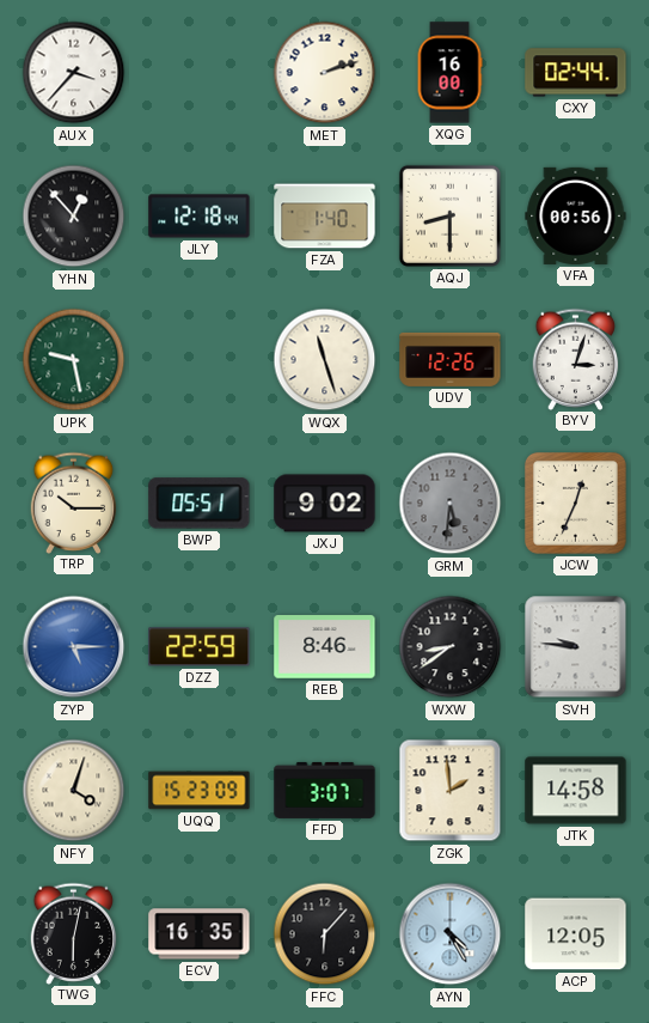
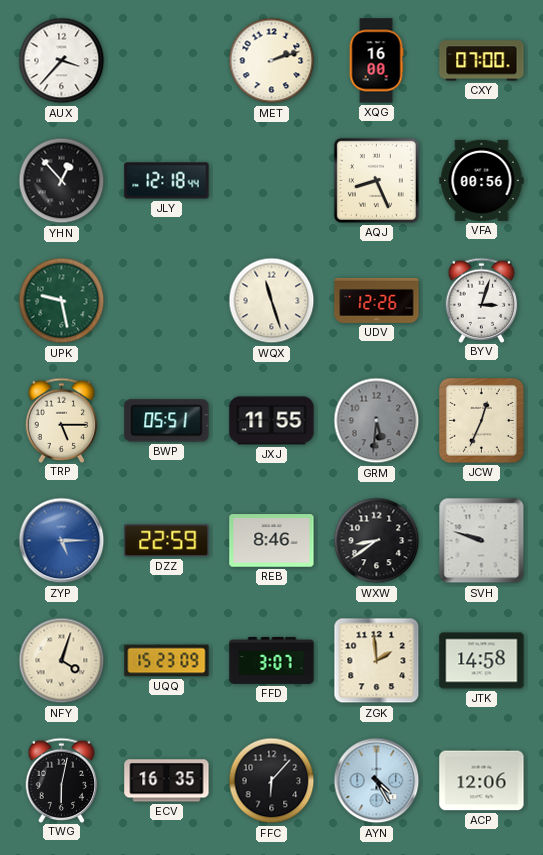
CXY: 02:44 -> 07:00 (482, 61)
FZA: 1:40 -> none (325, 217)
AQJ: 8:30 -> 8:26 (376, 180)
TRP: 10:15 -> 5:15 (62, 420)
JXJ: 9:02 -> 11:55 (272, 421)
SVH: 9:46 -> 9:48 (482, 541)
ACP: 12:05 -> 12:06 (482, 781)
